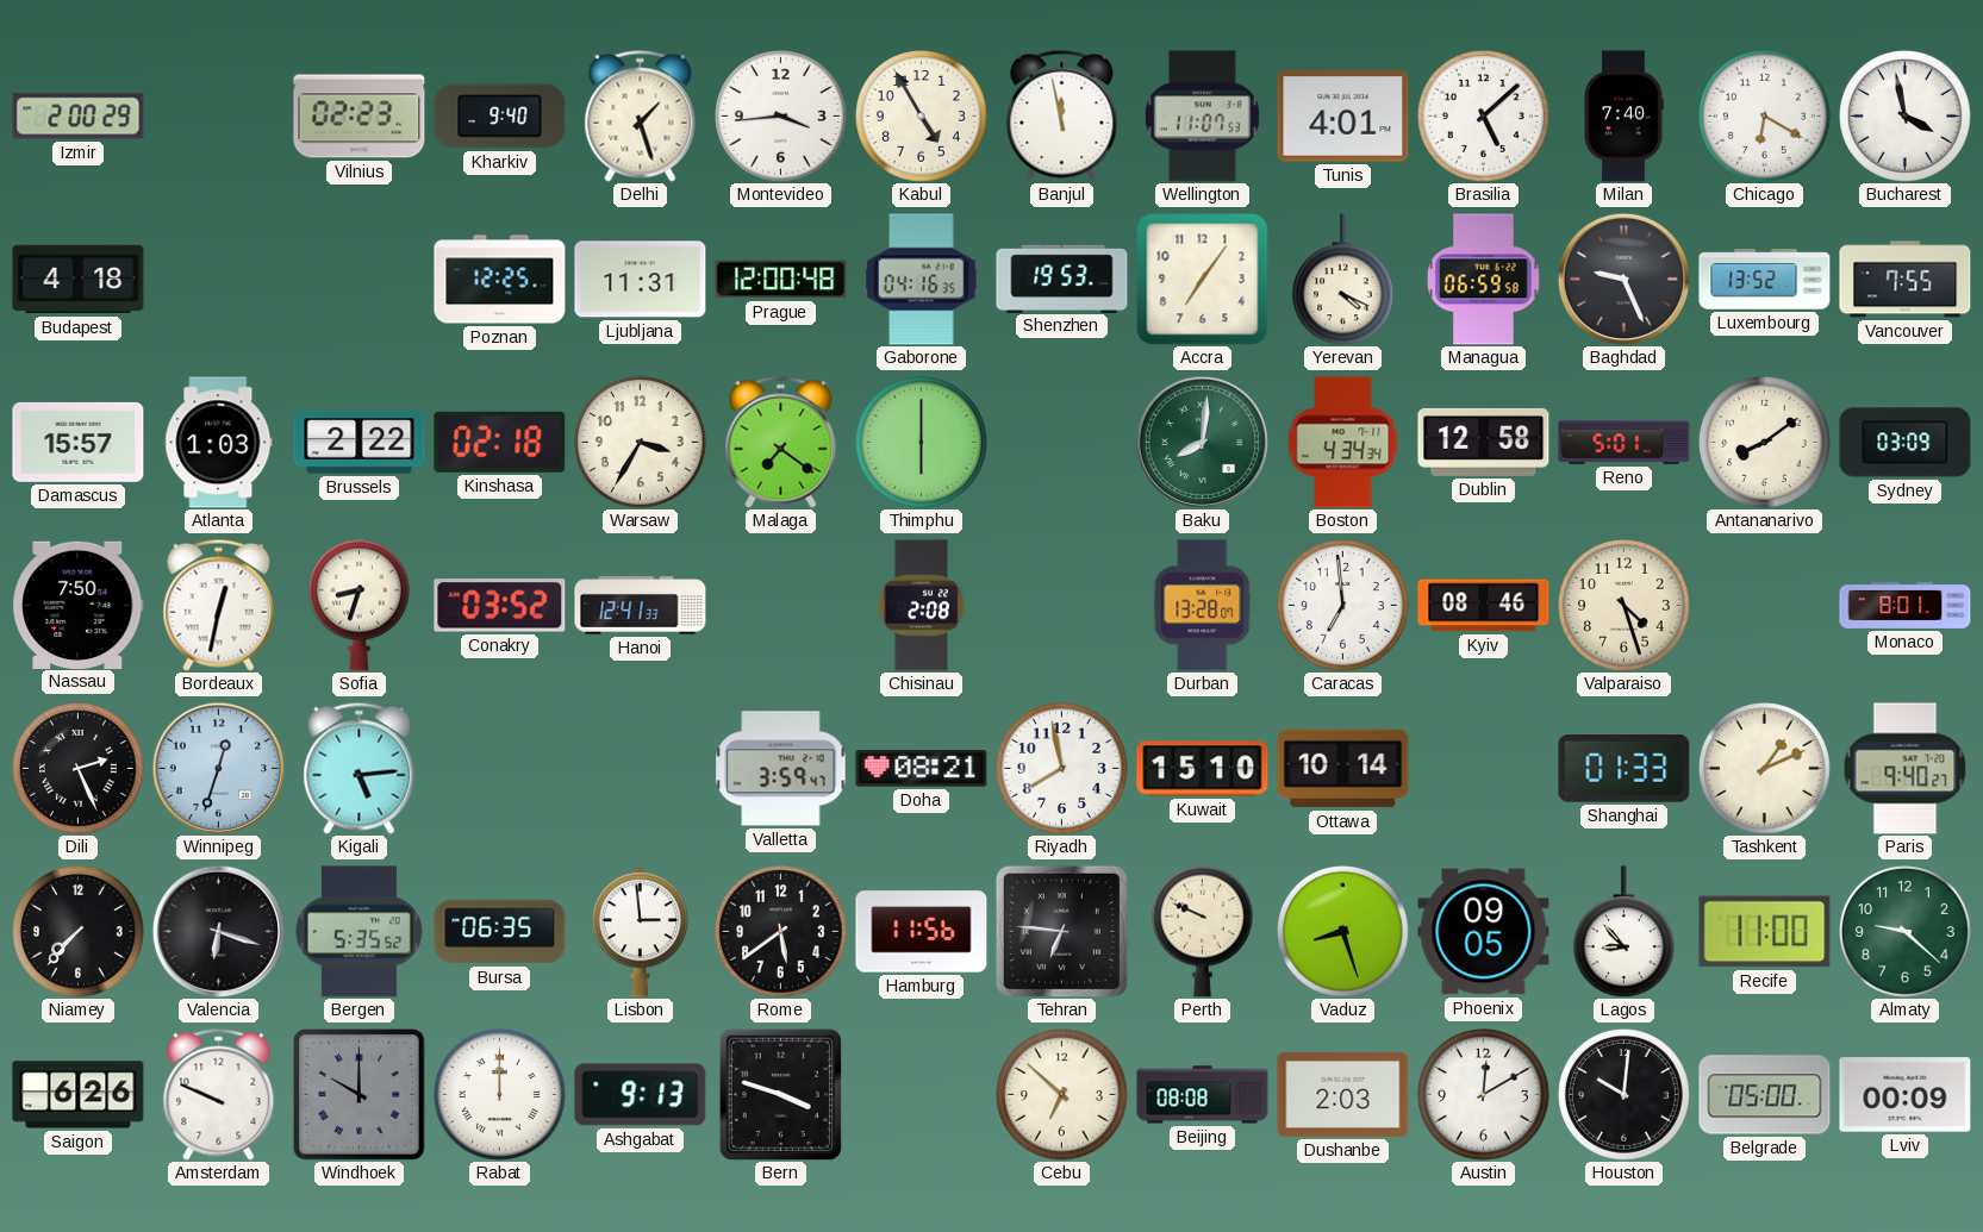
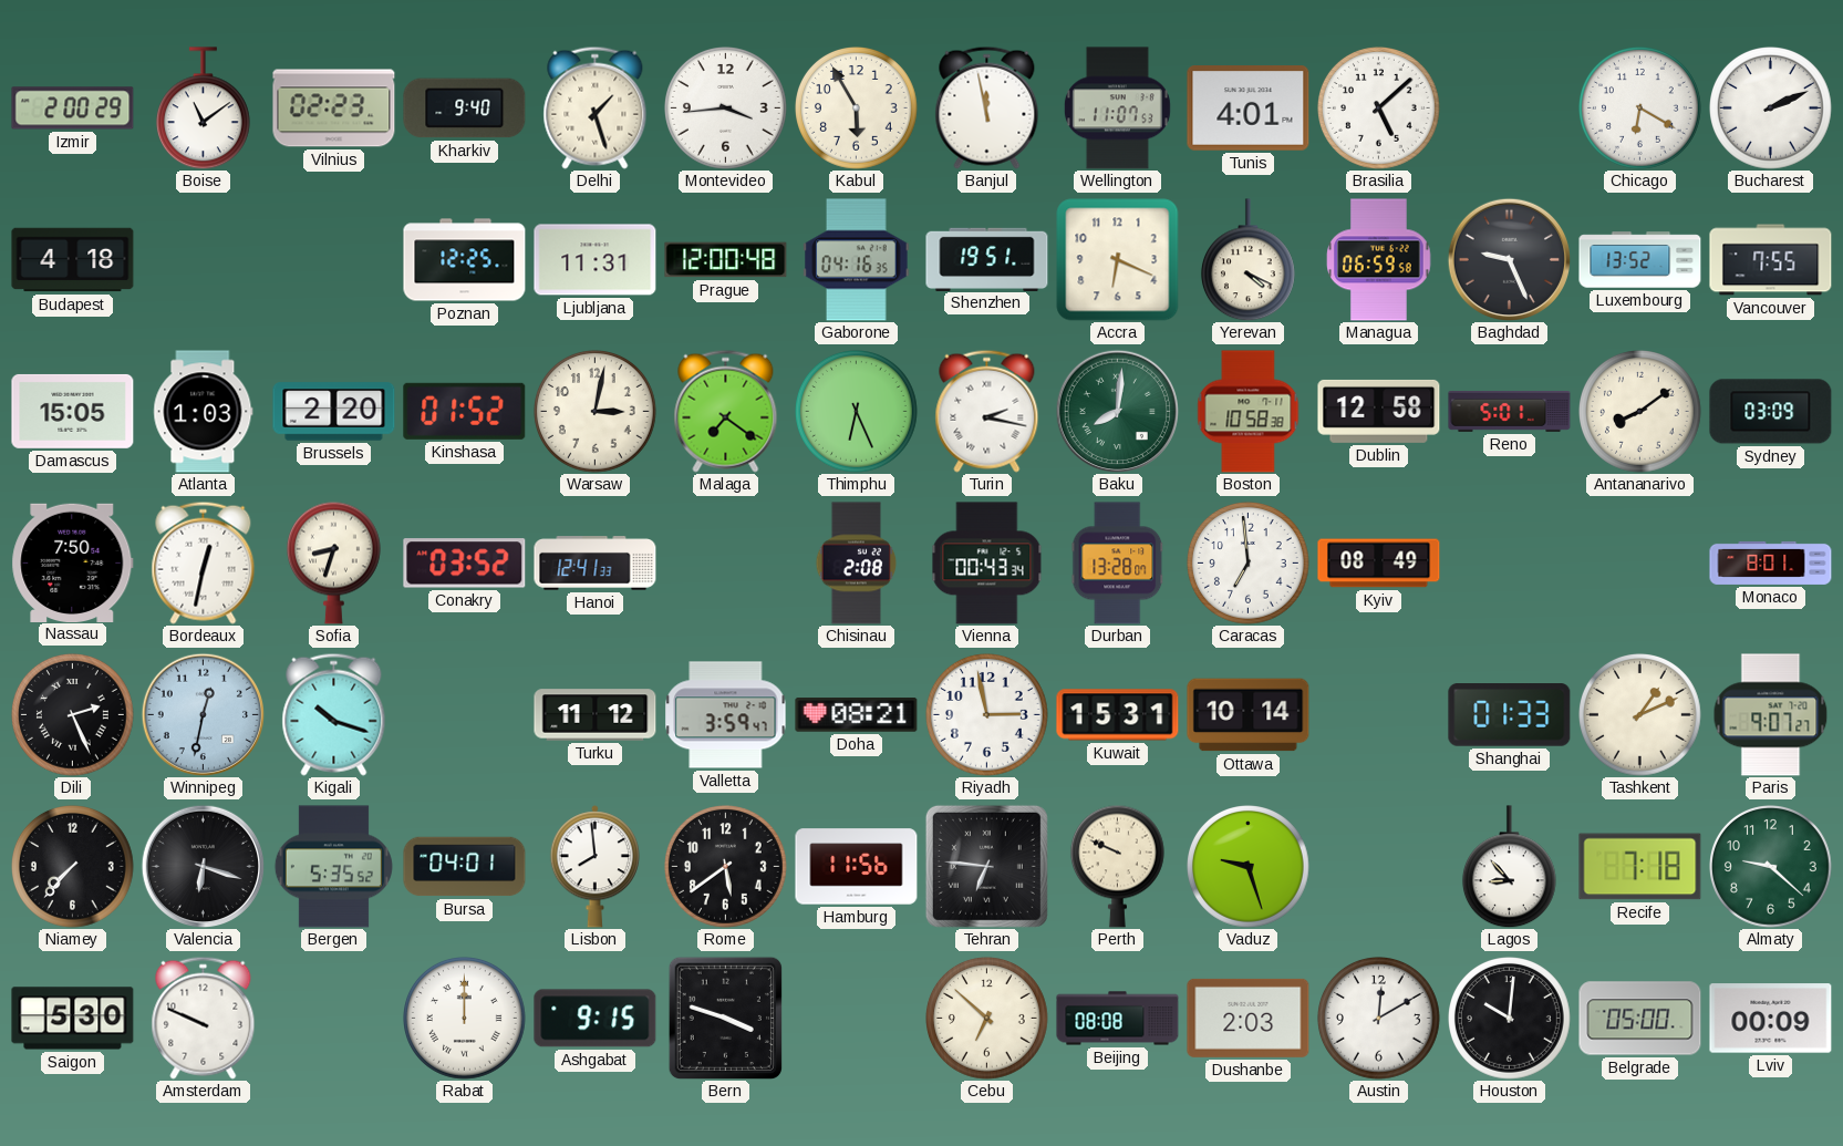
Boise: none -> 11:09 (203, 109)
Kabul: 4:55 -> 5:55 (857, 109)
Milan: 7:40 -> none (1623, 117)
Bucharest: 3:58 -> 2:11 (1771, 109)
Shenzhen: 19:53 -> 19:51 (987, 259)
Accra: 7:06 -> 6:19 (1118, 260)
Damascus: 15:57 -> 15:05 (73, 411)
Brussels: 2:22 -> 2:20 (334, 412)
Kinshasa: 02:18 -> 01:52 (465, 411)
Warsaw: 3:35 -> 3:02 (596, 412)
Thimphu: 6:00 -> 6:26 (857, 412)
Turin: none -> 2:17 (987, 411)
Boston: 4:34 -> 10:58 (1249, 412)
Vienna: none -> 00:43 (987, 564)
Kyiv: 08:46 -> 08:49 (1379, 564)
Valparaiso: 4:27 -> none (1625, 606)
Winnipeg: 12:33 -> 12:32 (203, 714)
Kigali: 5:14 -> 10:18 (334, 714)
Turku: none -> 11:12 (596, 715)
Riyadh: 7:58 -> 2:58 (987, 715)
Kuwait: 15:10 -> 15:31 (1118, 715)
Paris: 9:40 -> 9:07 (1771, 715)
Bursa: 06:35 -> 04:01 (465, 867)
Lisbon: 2:59 -> 7:59 (594, 867)
Vaduz: 8:27 -> 9:27 (1249, 867)
Phoenix: 09:05 -> none (1484, 932)
Recife: 11:00 -> 7:18 (1640, 867)
Saigon: 6:26 -> 5:30 (73, 1019)
Windhoek: 10:00 -> none (360, 1095)
Ashgabat: 9:13 -> 9:15 (596, 1019)
